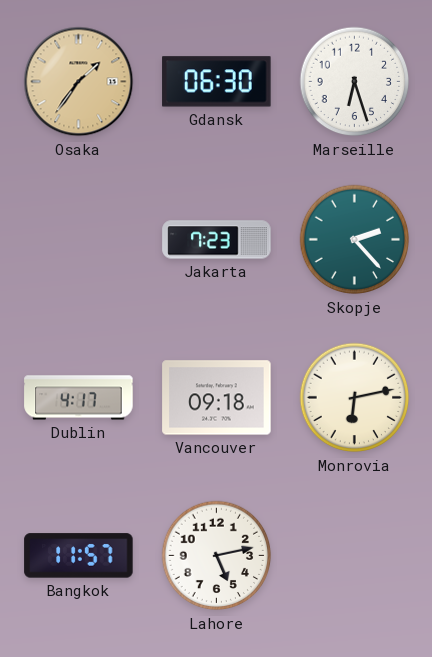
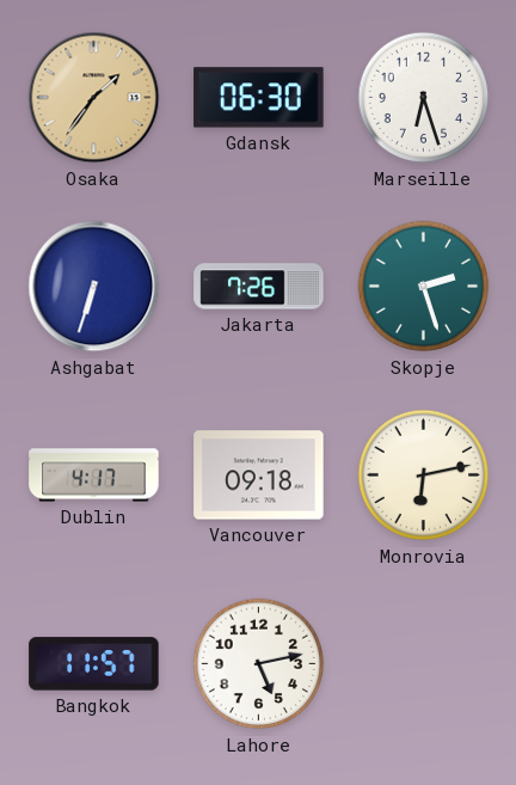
Ashgabat: none -> 6:33 (94, 287)
Jakarta: 7:23 -> 7:26 (259, 287)
Skopje: 2:23 -> 2:27 (424, 287)
